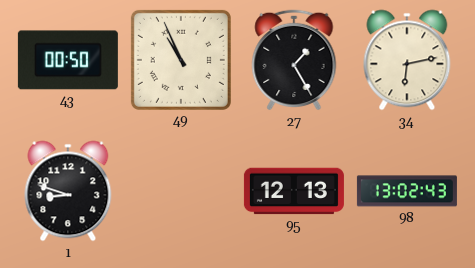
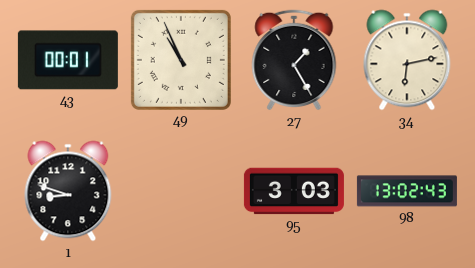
43: 00:50 -> 00:01 (68, 60)
95: 12:13 -> 3:03 (294, 191)
